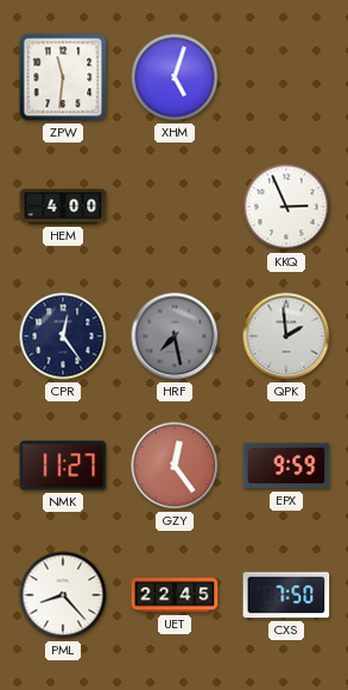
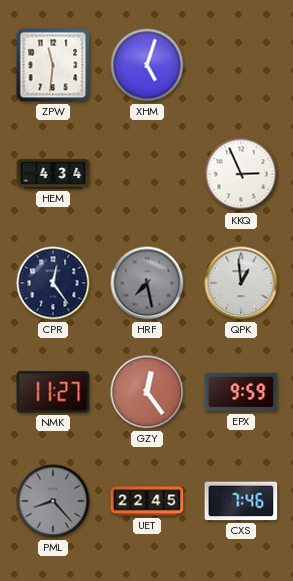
HEM: 4:00 -> 4:34 (53, 174)
QPK: 1:59 -> 12:59 (241, 283)
PML dial: white -> grey (53, 501)
CXS: 7:50 -> 7:46 (241, 501)
